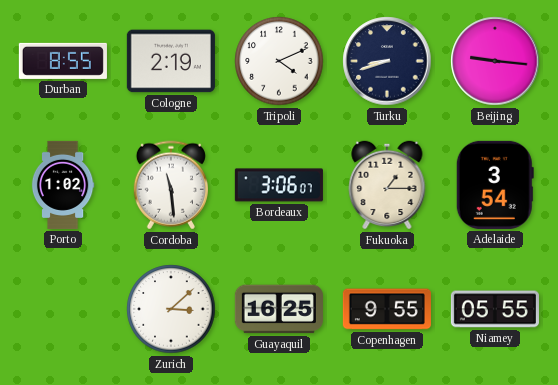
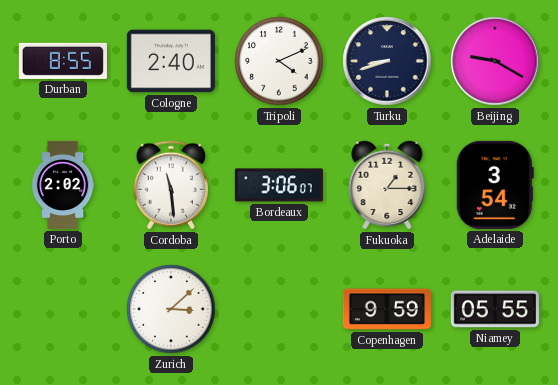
Cologne: 2:19 -> 2:40 (171, 61)
Beijing: 9:16 -> 9:20 (495, 61)
Porto: 1:02 -> 2:02 (63, 185)
Guayaquil: 16:25 -> none (279, 309)
Copenhagen: 9:55 -> 9:59 (387, 309)
